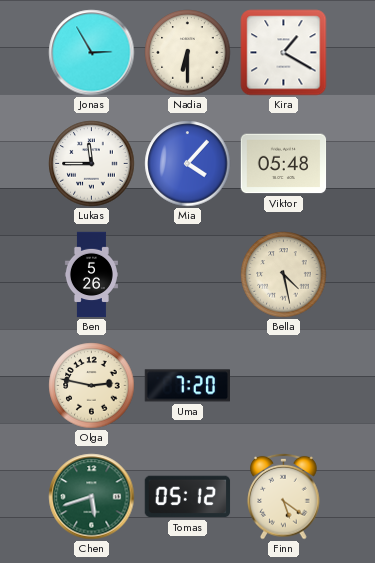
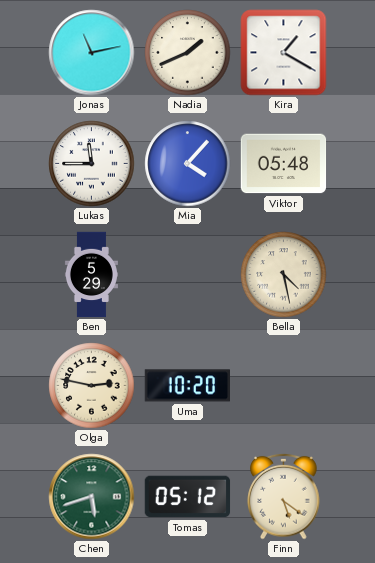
Jonas: 2:55 -> 11:13 (92, 53)
Nadia: 6:30 -> 1:41 (188, 53)
Ben: 5:26 -> 5:29 (91, 275)
Uma: 7:20 -> 10:20 (187, 386)
